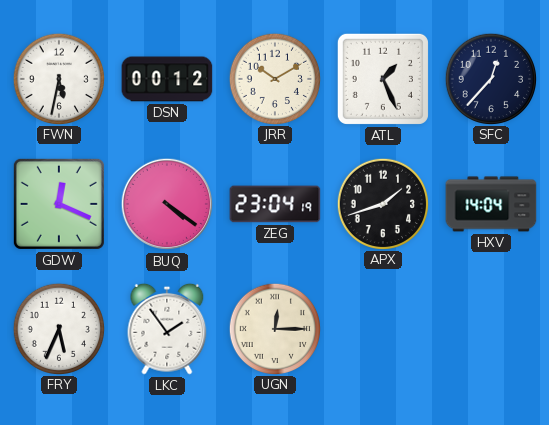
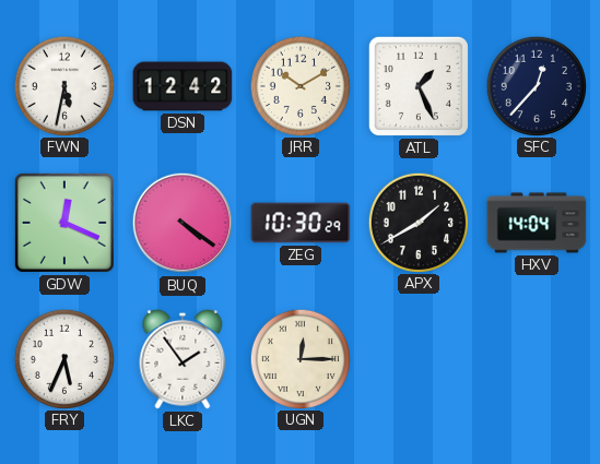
DSN: 00:12 -> 12:42 (183, 86)
ZEG: 23:04 -> 10:30 (301, 223)
APX: 1:42 -> 1:40 (417, 222)
